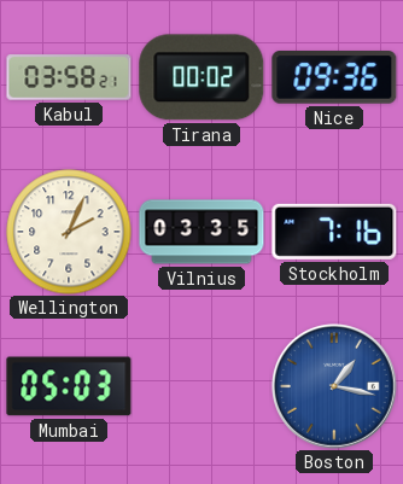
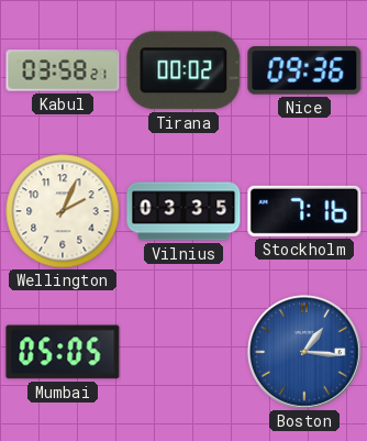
Mumbai: 05:03 -> 05:05 (63, 352)
Boston: 1:17 -> 1:16 (304, 352)
